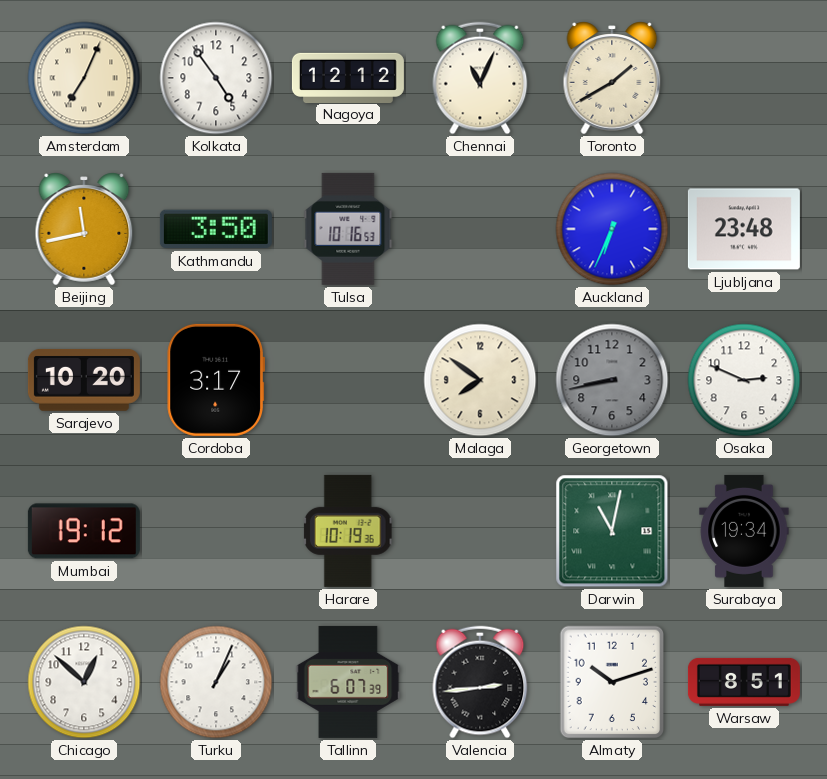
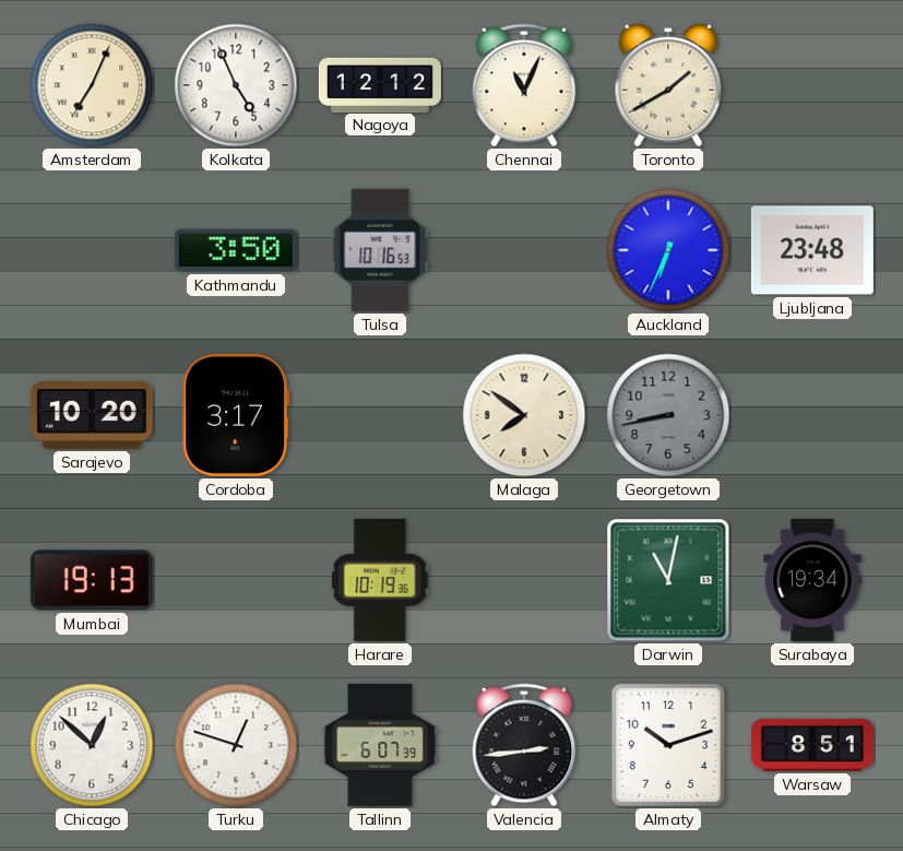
Kolkata: 4:54 -> 4:56 (236, 85)
Beijing: 11:43 -> none (84, 229)
Osaka: 2:49 -> none (744, 380)
Mumbai: 19:12 -> 19:13 (92, 580)
Turku: 1:04 -> 12:48 (236, 745)
